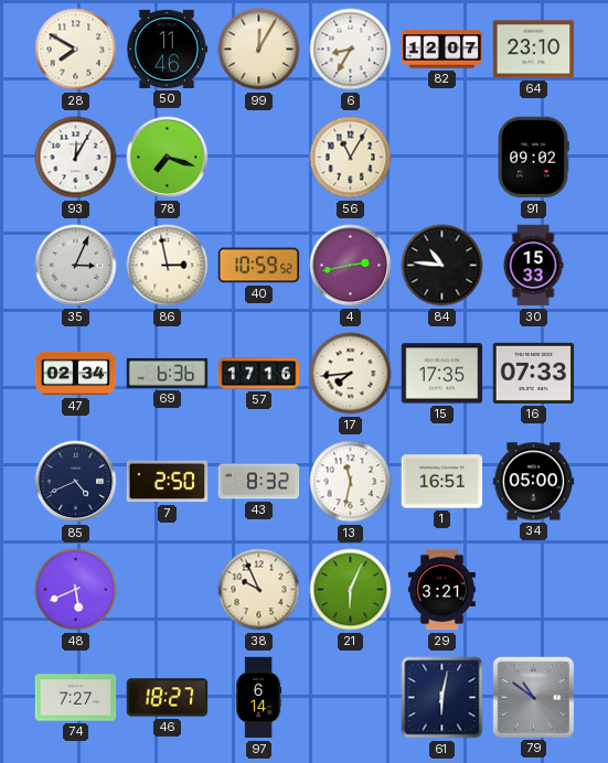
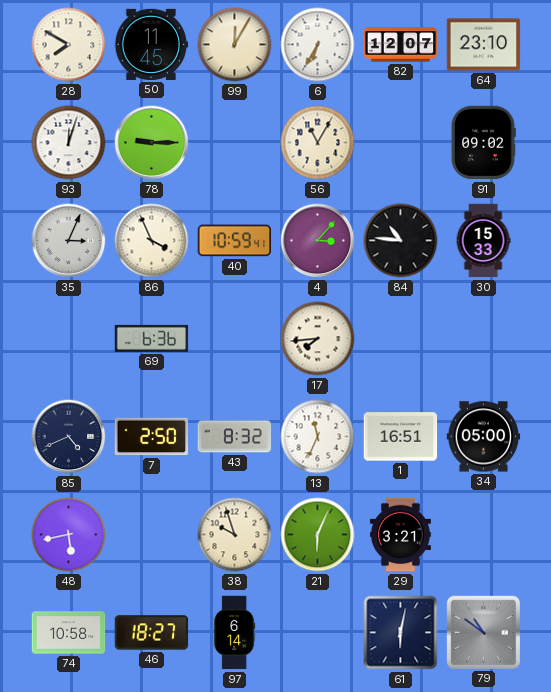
50: 11:46 -> 11:45 (151, 44)
6: 8:35 -> 6:35 (318, 45)
93: 12:05 -> 12:03 (69, 143)
78: 7:18 -> 9:15 (152, 143)
86: 2:58 -> 3:56 (152, 241)
40: 10:59:52 -> 10:59:41 (235, 241)
4: 2:43 -> 3:07 (318, 241)
47: 02:34 -> none (76, 374)
57: 17:16 -> none (259, 374)
15: 17:35 -> none (442, 374)
16: 07:33 -> none (534, 373)
13: 11:32 -> 11:34 (318, 437)
48: 5:41 -> 5:43 (69, 535)
38: 9:56 -> 9:57 (235, 535)
74: 7:27 -> 10:58 (69, 633)
